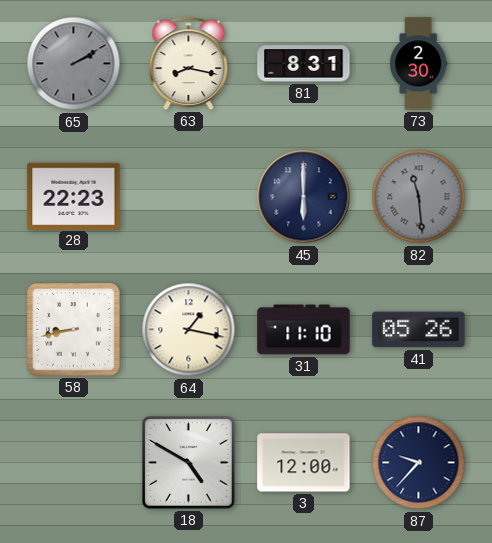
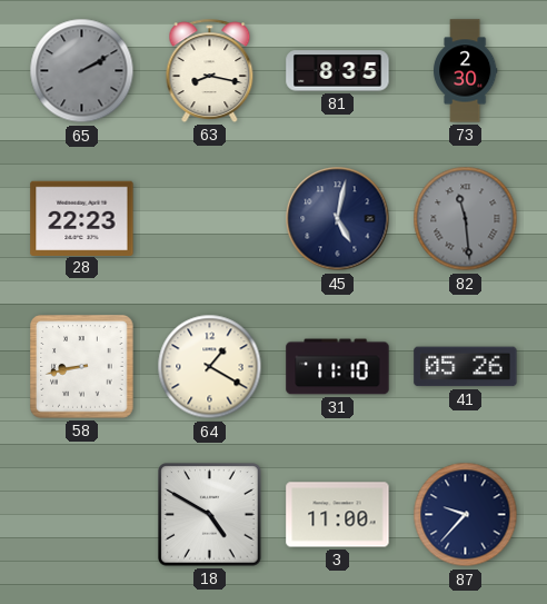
81: 8:31 -> 8:35 (338, 71)
45: 6:00 -> 5:02 (338, 219)
64: 1:17 -> 1:20 (210, 367)
3: 12:00 -> 11:00 (338, 515)
